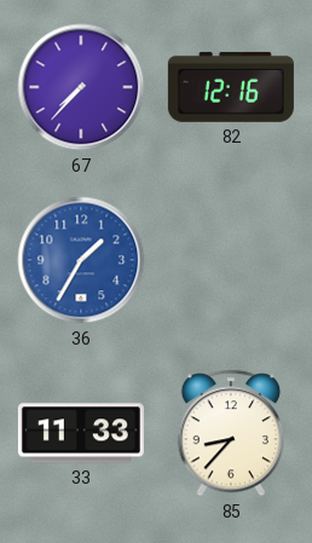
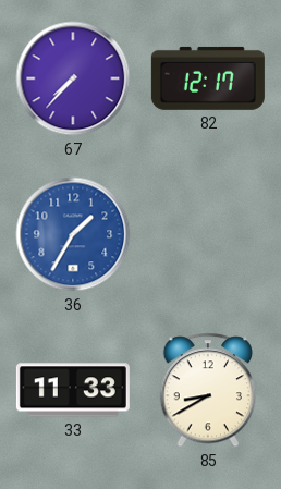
82: 12:16 -> 12:17 (208, 78)
85: 8:37 -> 8:40 (208, 390)
